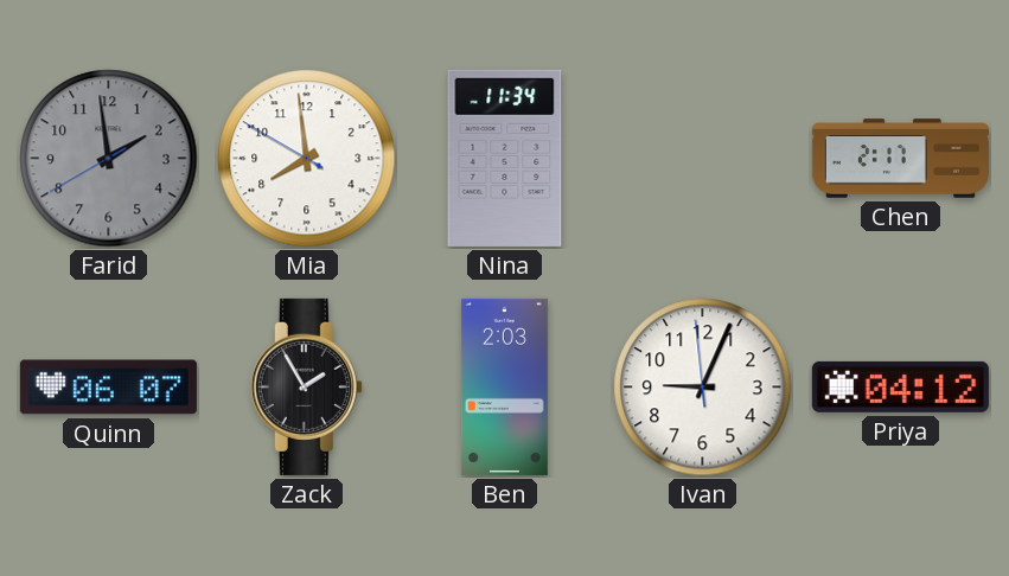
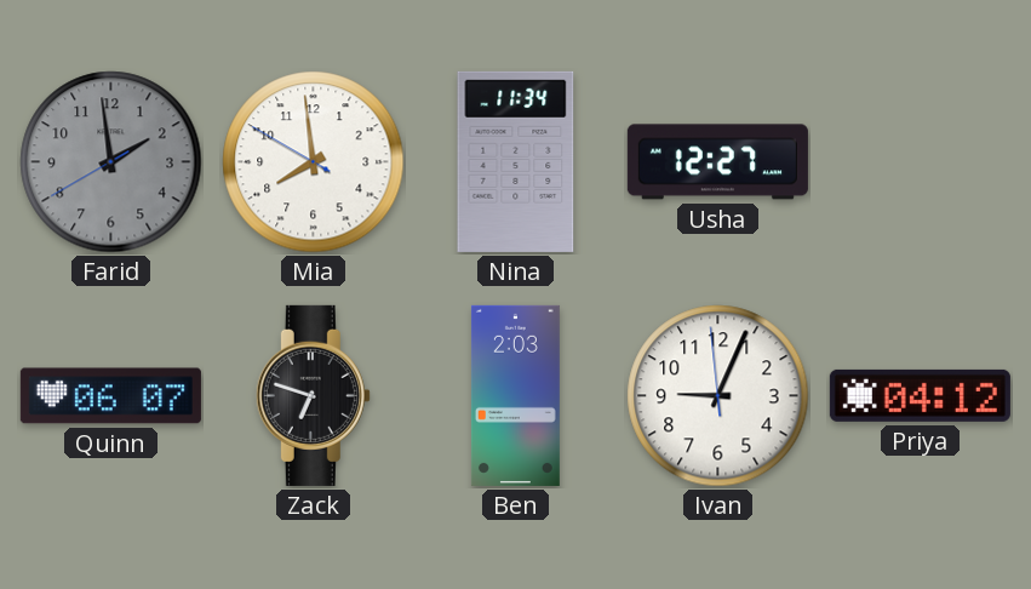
Usha: none -> 12:27 (717, 162)
Chen: 2:17 -> none (900, 159)
Zack: 1:55 -> 6:48 (313, 395)
